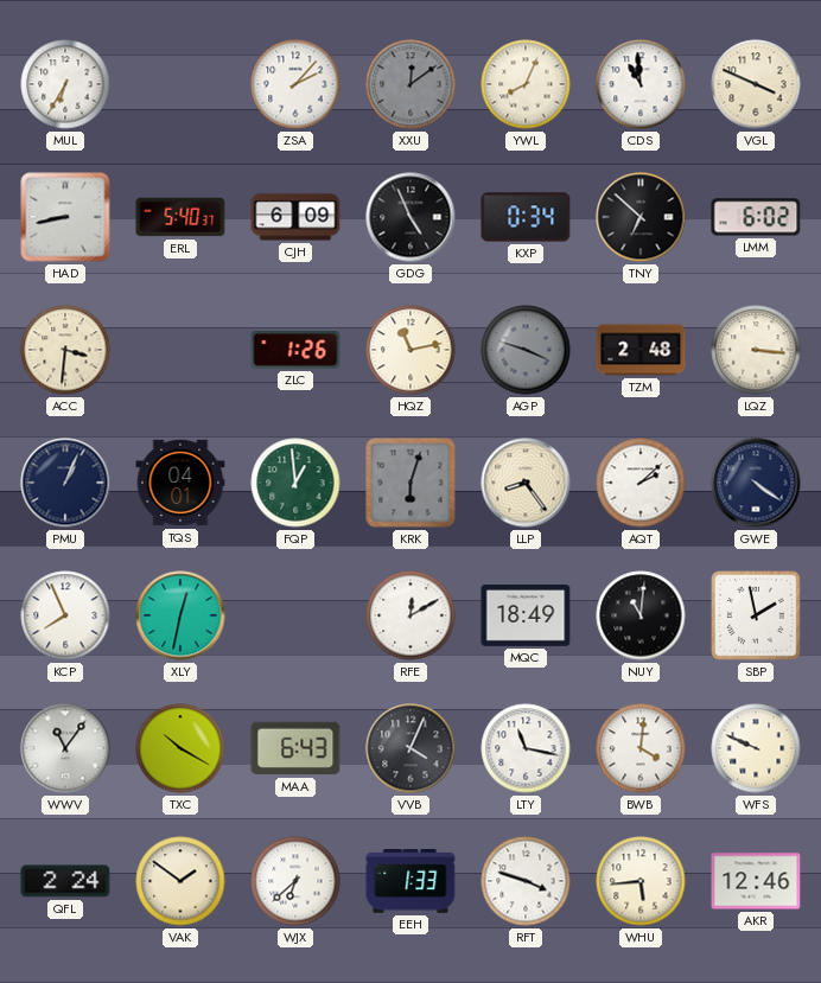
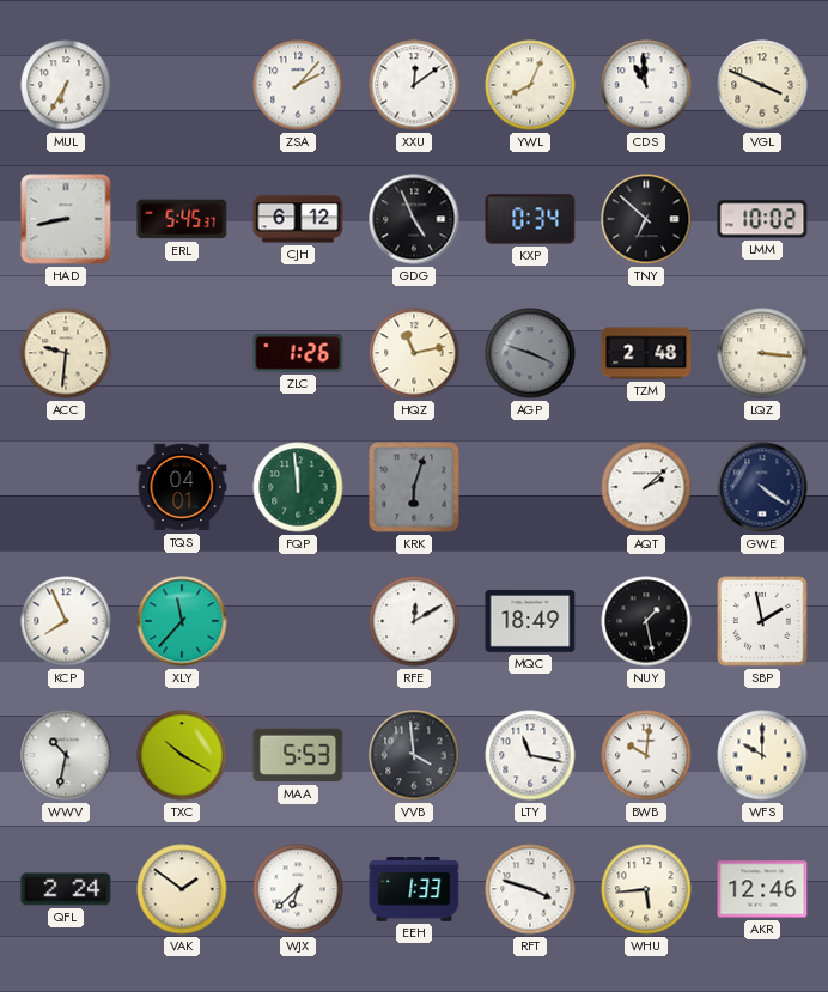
XXU dial: grey -> white (414, 85)
ERL: 5:40 -> 5:45 (182, 219)
CJH: 6:09 -> 6:12 (298, 219)
LMM: 6:02 -> 10:02 (762, 219)
ACC: 3:31 -> 9:31 (66, 353)
PMU: 1:04 -> none (65, 483)
FQP: 12:59 -> 11:59 (298, 487)
LLP: 8:24 -> none (526, 483)
XLY: 12:32 -> 11:37 (182, 621)
NUY: 11:01 -> 1:28 (646, 621)
WWV: 11:06 -> 10:32 (66, 755)
MAA: 6:43 -> 5:53 (298, 755)
VVB: 4:04 -> 3:59 (414, 755)
BWB: 4:01 -> 10:01 (646, 755)
WFS: 9:49 -> 10:00 (762, 755)
